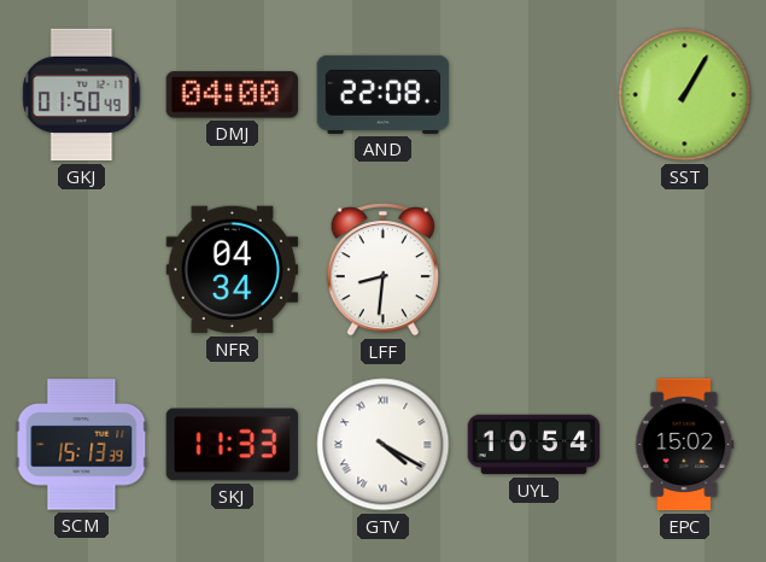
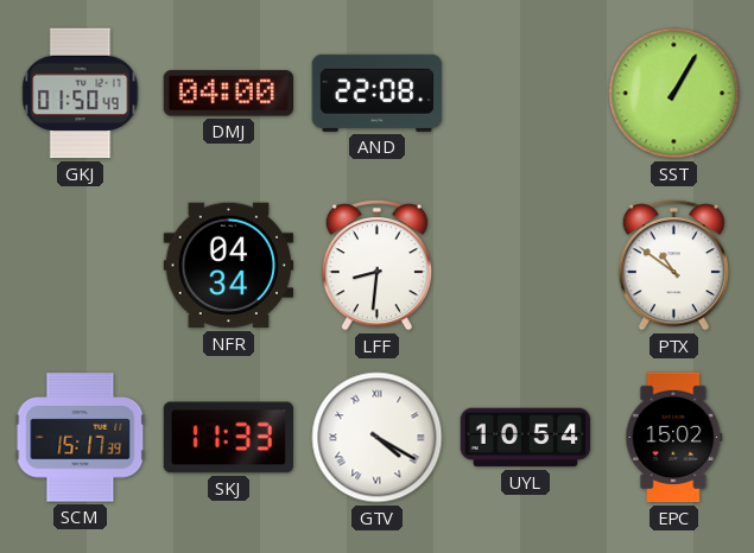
PTX: none -> 10:51 (673, 266)
SCM: 15:13 -> 15:17 (81, 438)
